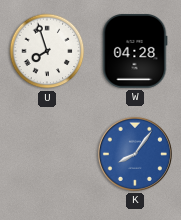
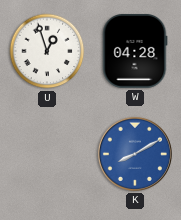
U: 7:57 -> 12:57 (47, 51)
K: 8:06 -> 8:10 (135, 154)
